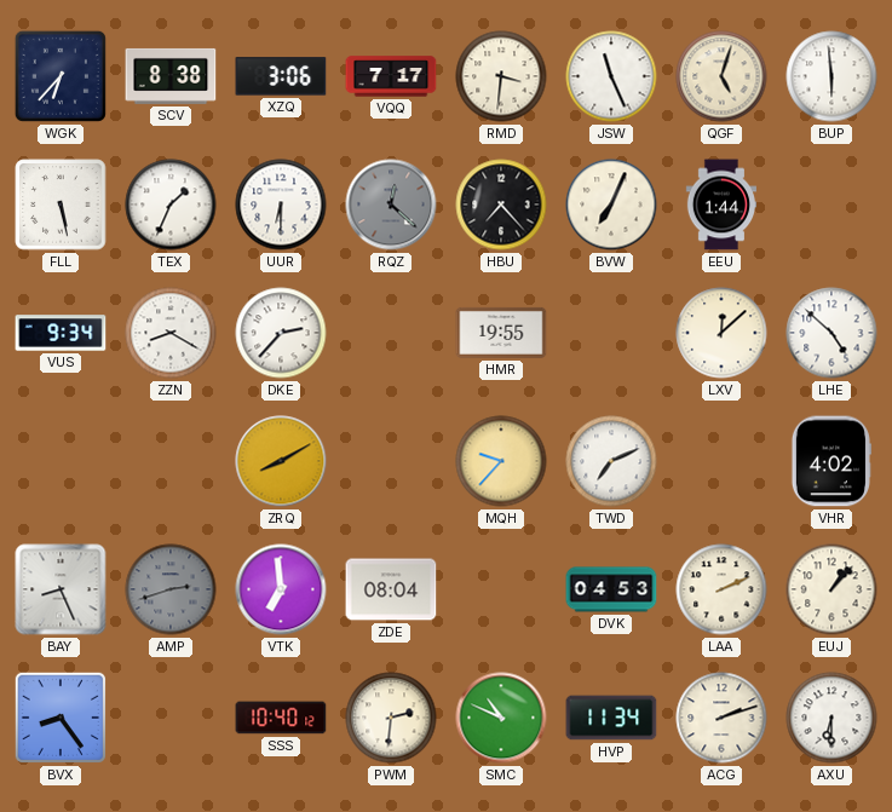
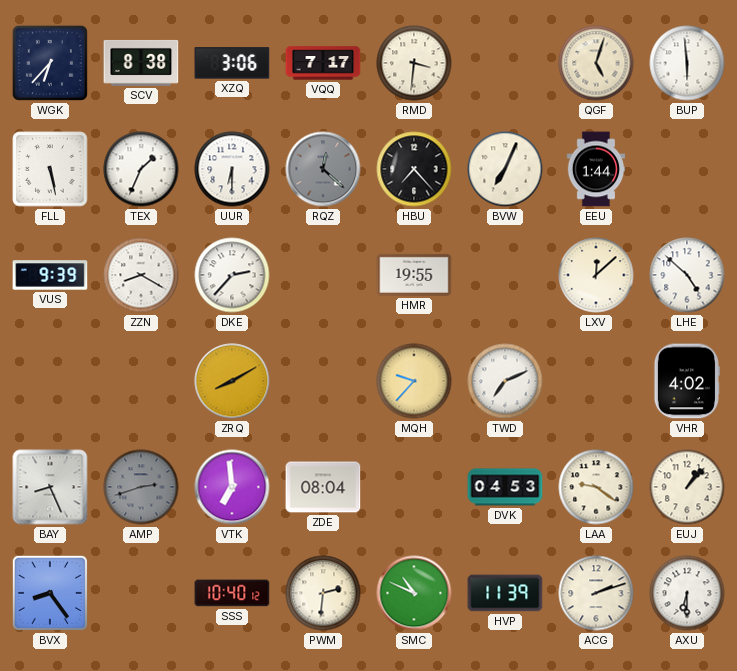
JSW: 11:26 -> none (611, 76)
VUS: 9:34 -> 9:39 (50, 275)
LAA: 2:11 -> 9:21 (596, 487)
HVP: 11:34 -> 11:39 (505, 593)
